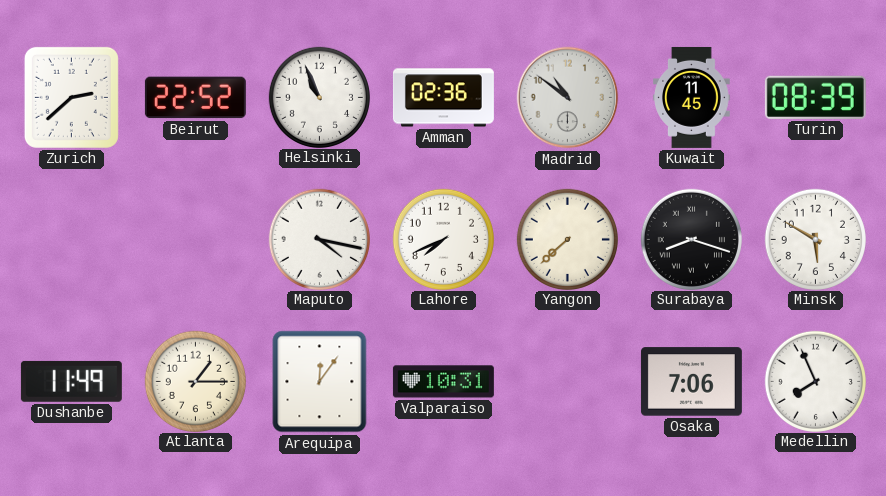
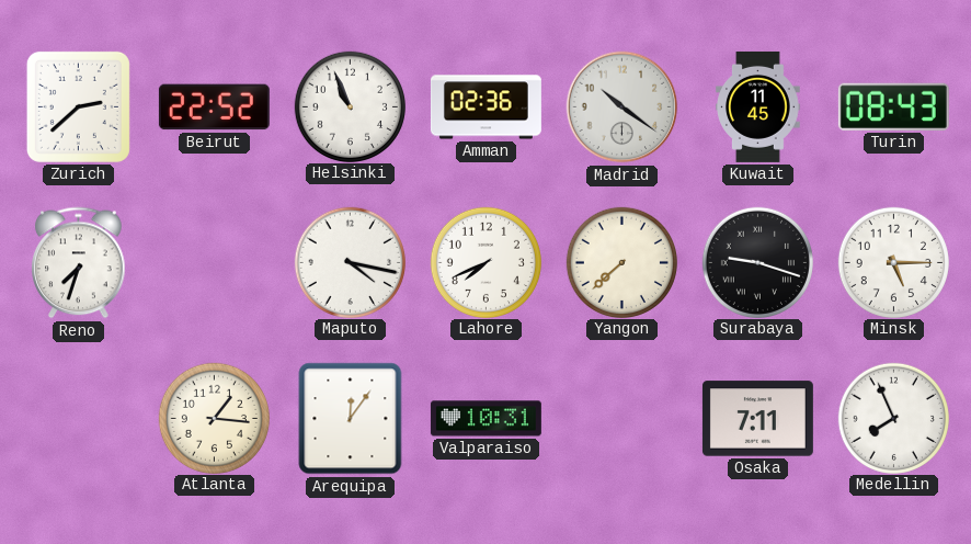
Madrid: 10:51 -> 10:21 (622, 107)
Turin: 08:39 -> 08:43 (893, 106)
Reno: none -> 7:33 (79, 263)
Surabaya: 8:18 -> 9:18 (757, 262)
Minsk: 5:50 -> 5:15 (893, 262)
Dushanbe: 11:49 -> none (71, 381)
Atlanta: 1:15 -> 1:16 (214, 418)
Osaka: 7:06 -> 7:11 (757, 419)
